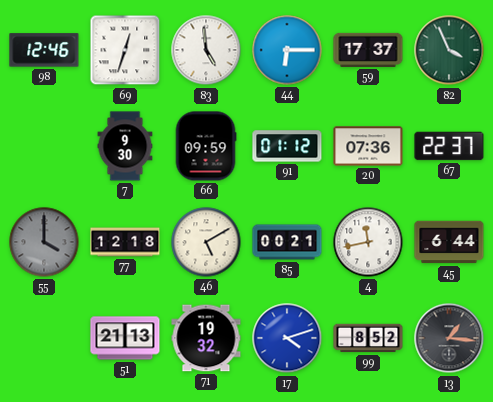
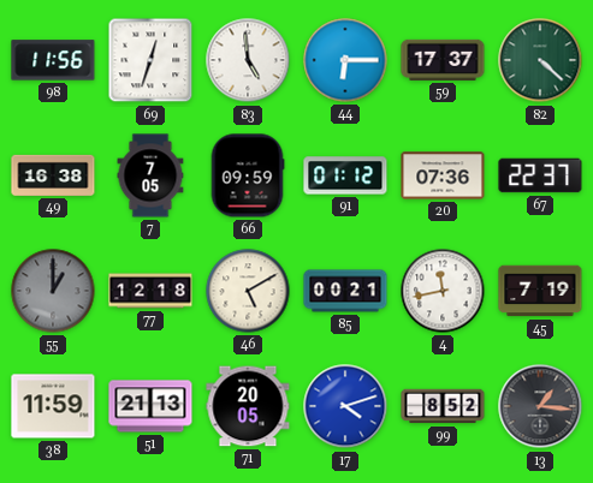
98: 12:46 -> 11:56 (53, 60)
82: 3:56 -> 4:22 (540, 60)
49: none -> 16:38 (53, 175)
7: 9:30 -> 7:05 (150, 175)
55: 4:00 -> 1:00 (53, 291)
45: 6:44 -> 7:19 (540, 291)
38: none -> 11:59 (53, 406)
71: 19:32 -> 20:05 (248, 406)
